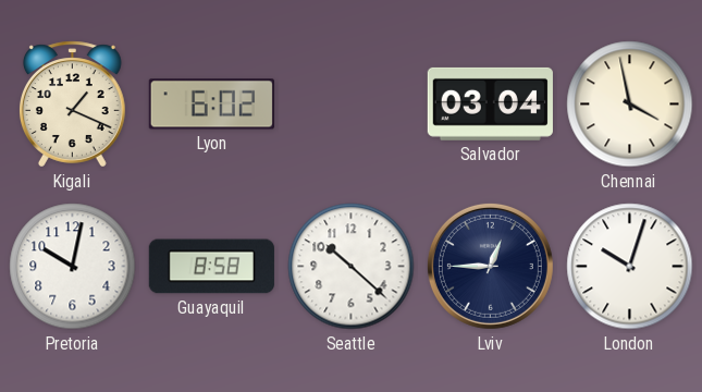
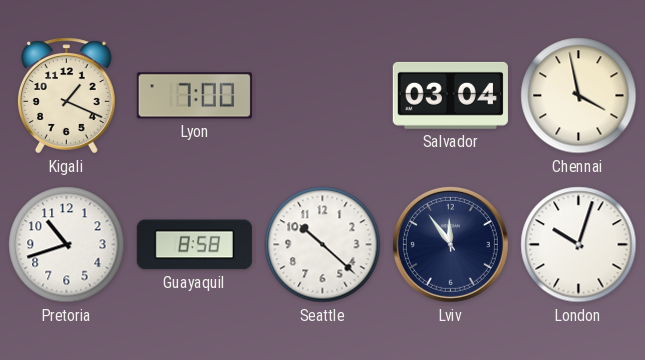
Lyon: 6:02 -> 7:00 (194, 96)
Pretoria: 10:02 -> 10:42 (67, 245)
Lviv: 12:45 -> 11:54 (450, 244)
